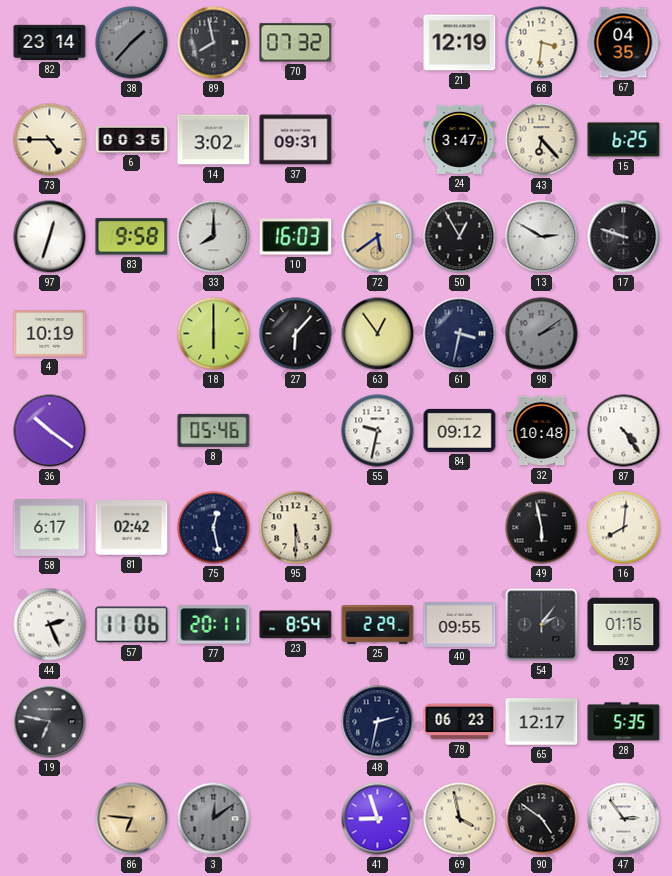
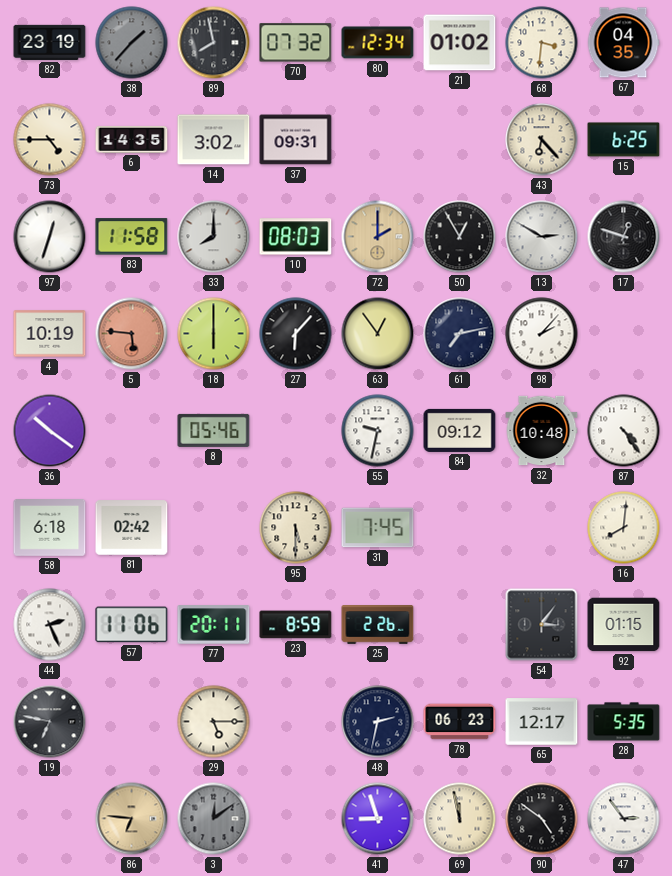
82: 23:14 -> 23:19 (50, 42)
80: none -> 12:34 (378, 43)
21: 12:19 -> 01:02 (460, 43)
6: 00:35 -> 14:35 (132, 140)
24: 3:47 -> none (460, 139)
83: 9:58 -> 11:58 (132, 237)
10: 16:03 -> 08:03 (296, 237)
72: 5:39 -> 2:00 (378, 237)
17: 9:48 -> 12:48 (624, 237)
5: none -> 5:46 (132, 334)
61: 3:32 -> 7:13 (460, 334)
98: 2:09 -> 2:07 (542, 334)
98 dial: grey -> white (542, 334)
58: 6:17 -> 6:18 (50, 528)
75: 12:28 -> none (214, 528)
31: none -> 7:45 (378, 528)
49: 5:58 -> none (542, 528)
23: 8:54 -> 8:59 (296, 625)
25: 2:29 -> 2:26 (378, 625)
40: 09:55 -> none (460, 625)
54: 2:06 -> 3:06 (542, 625)
29: none -> 5:15 (214, 722)
69: 3:58 -> 11:58 (460, 819)
